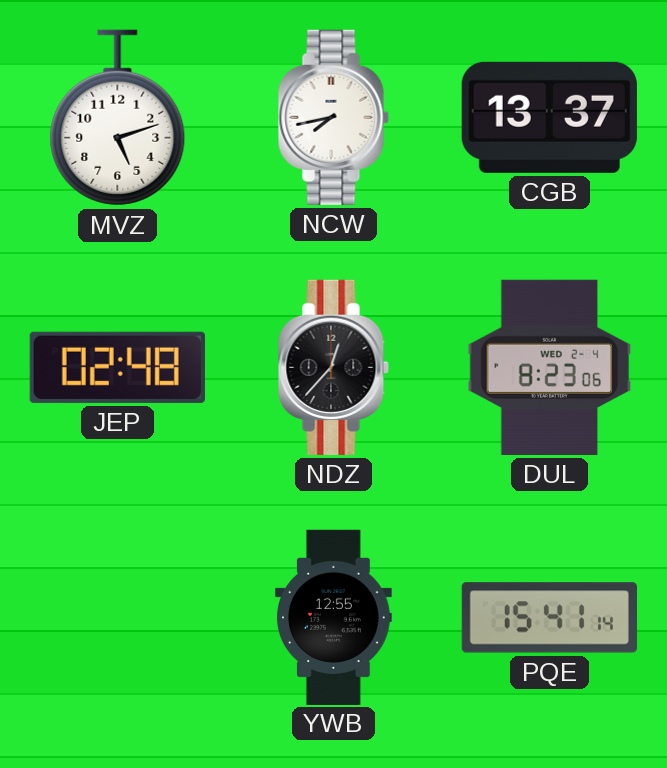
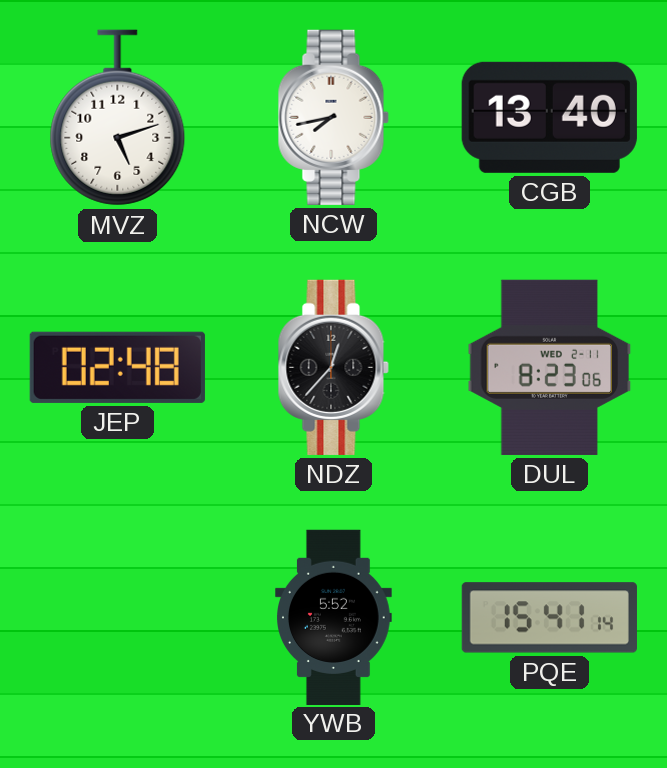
CGB: 13:37 -> 13:40 (549, 117)
DUL date: WED 2-4 -> WED 2-11 (550, 367)
YWB: 12:55 -> 5:52 (334, 617)
